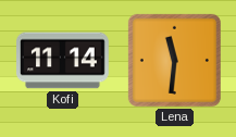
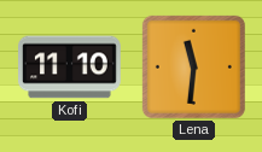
Kofi: 11:14 -> 11:10 (70, 68)
